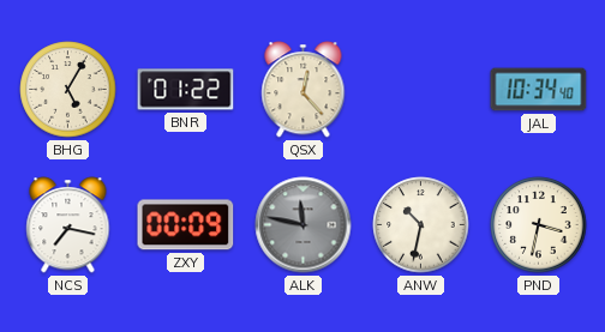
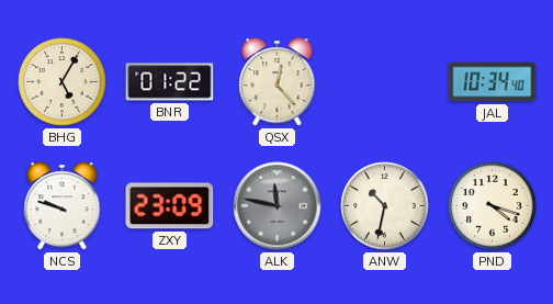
NCS: 7:17 -> 9:48 (63, 206)
ZXY: 00:09 -> 23:09 (170, 206)
PND: 3:32 -> 4:18 (493, 206)
